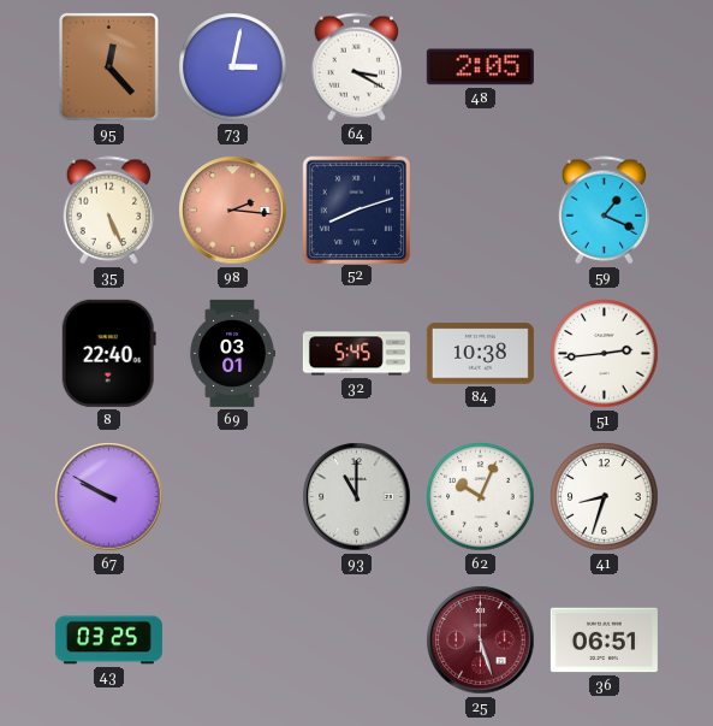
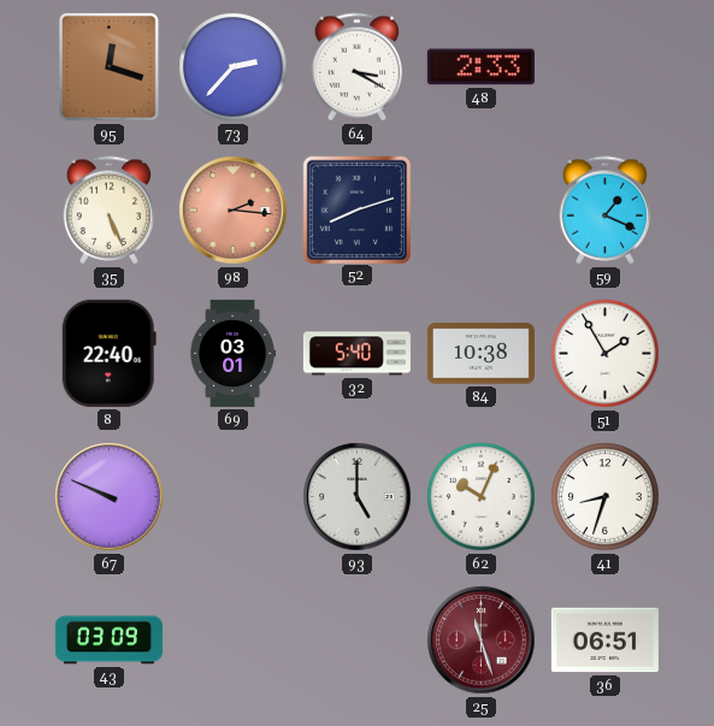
95: 12:23 -> 12:18 (108, 66)
73: 3:02 -> 2:37 (234, 67)
48: 2:05 -> 2:33 (480, 67)
32: 5:45 -> 5:40 (356, 354)
51: 2:44 -> 1:55 (606, 354)
67: 9:50 -> 9:49 (110, 497)
93: 11:00 -> 5:00 (358, 497)
43: 03:25 -> 03:09 (108, 641)
25: 5:27 -> 11:27 (482, 641)
